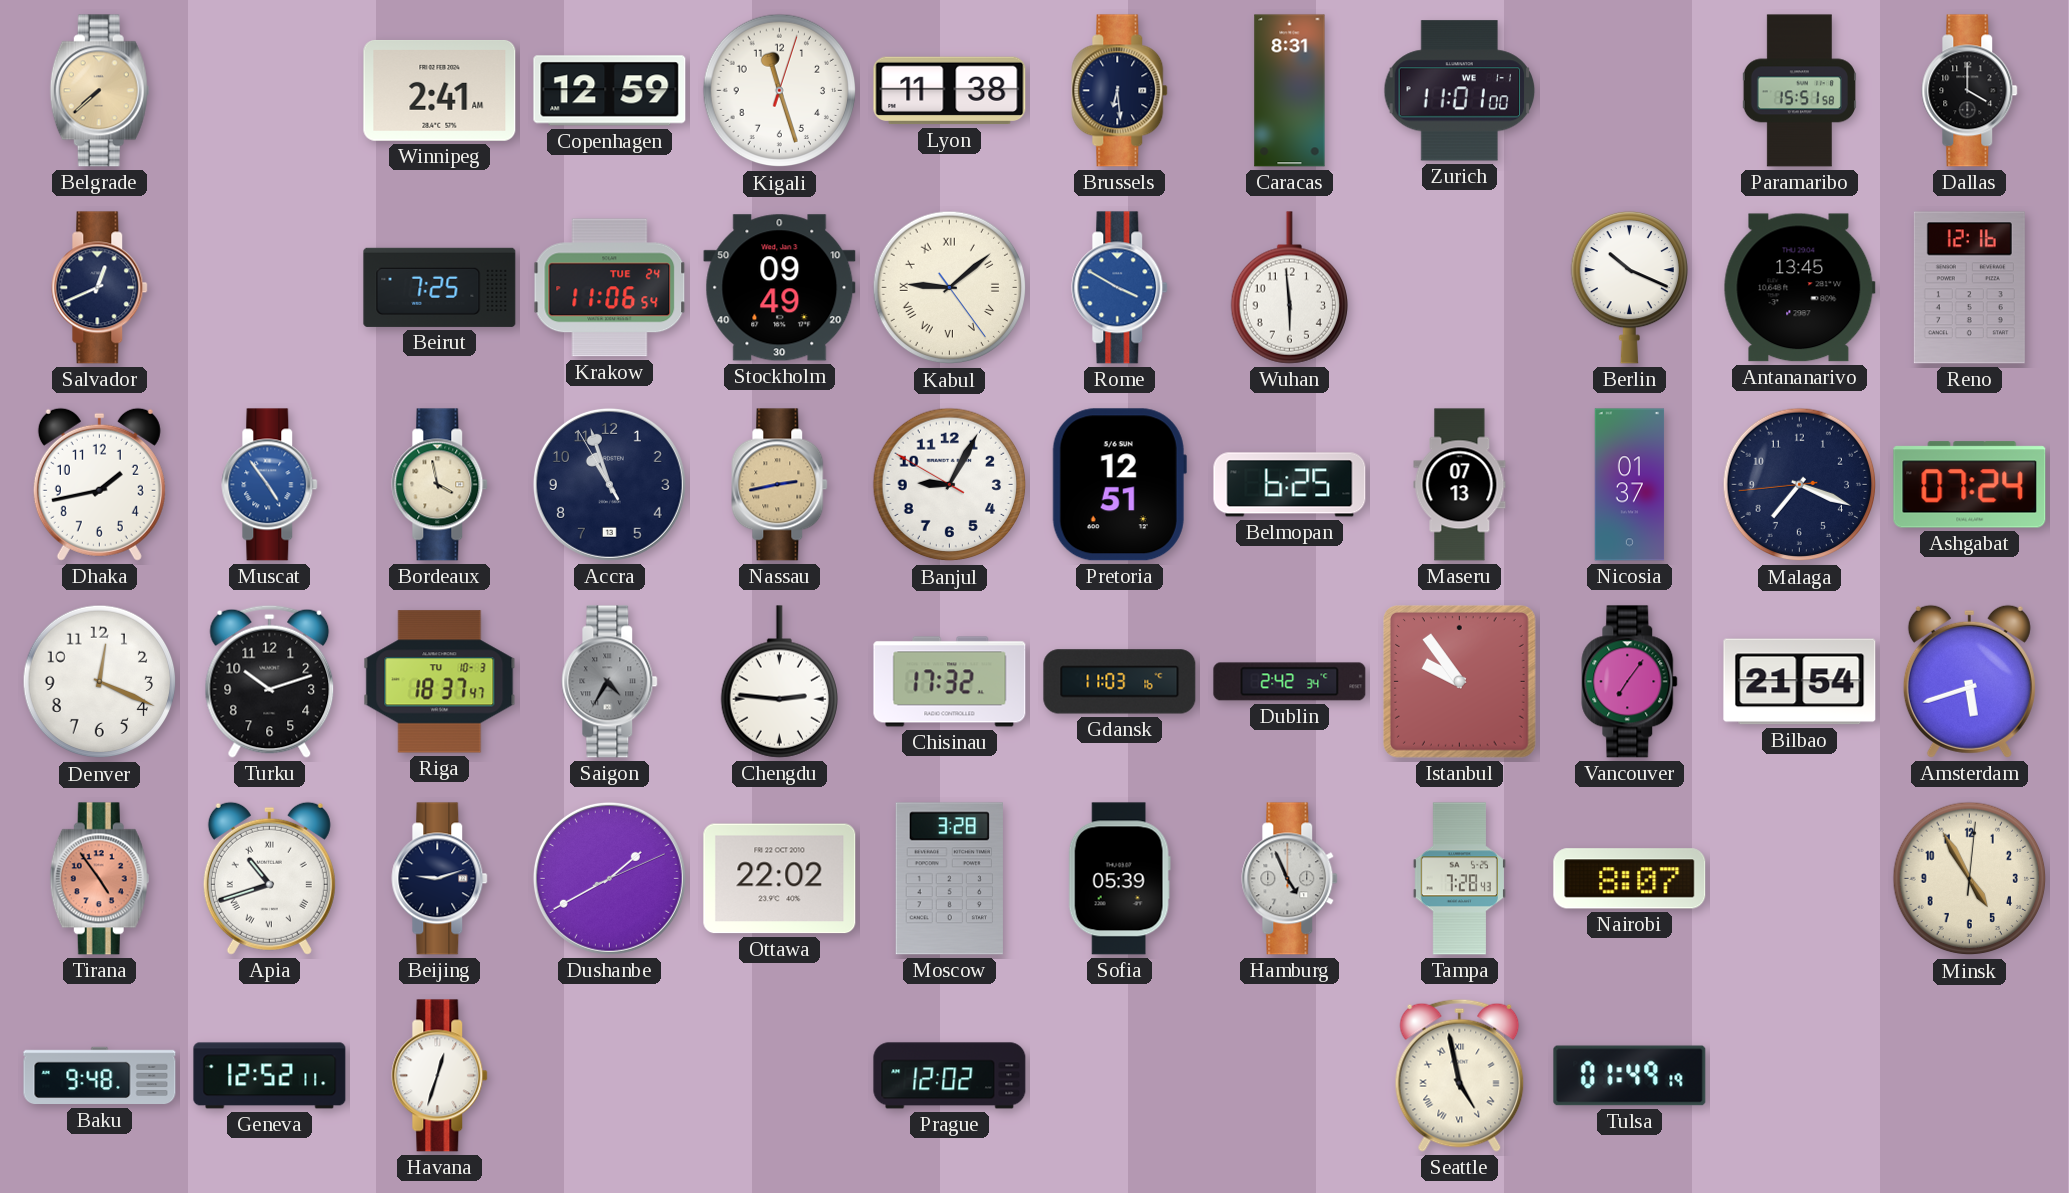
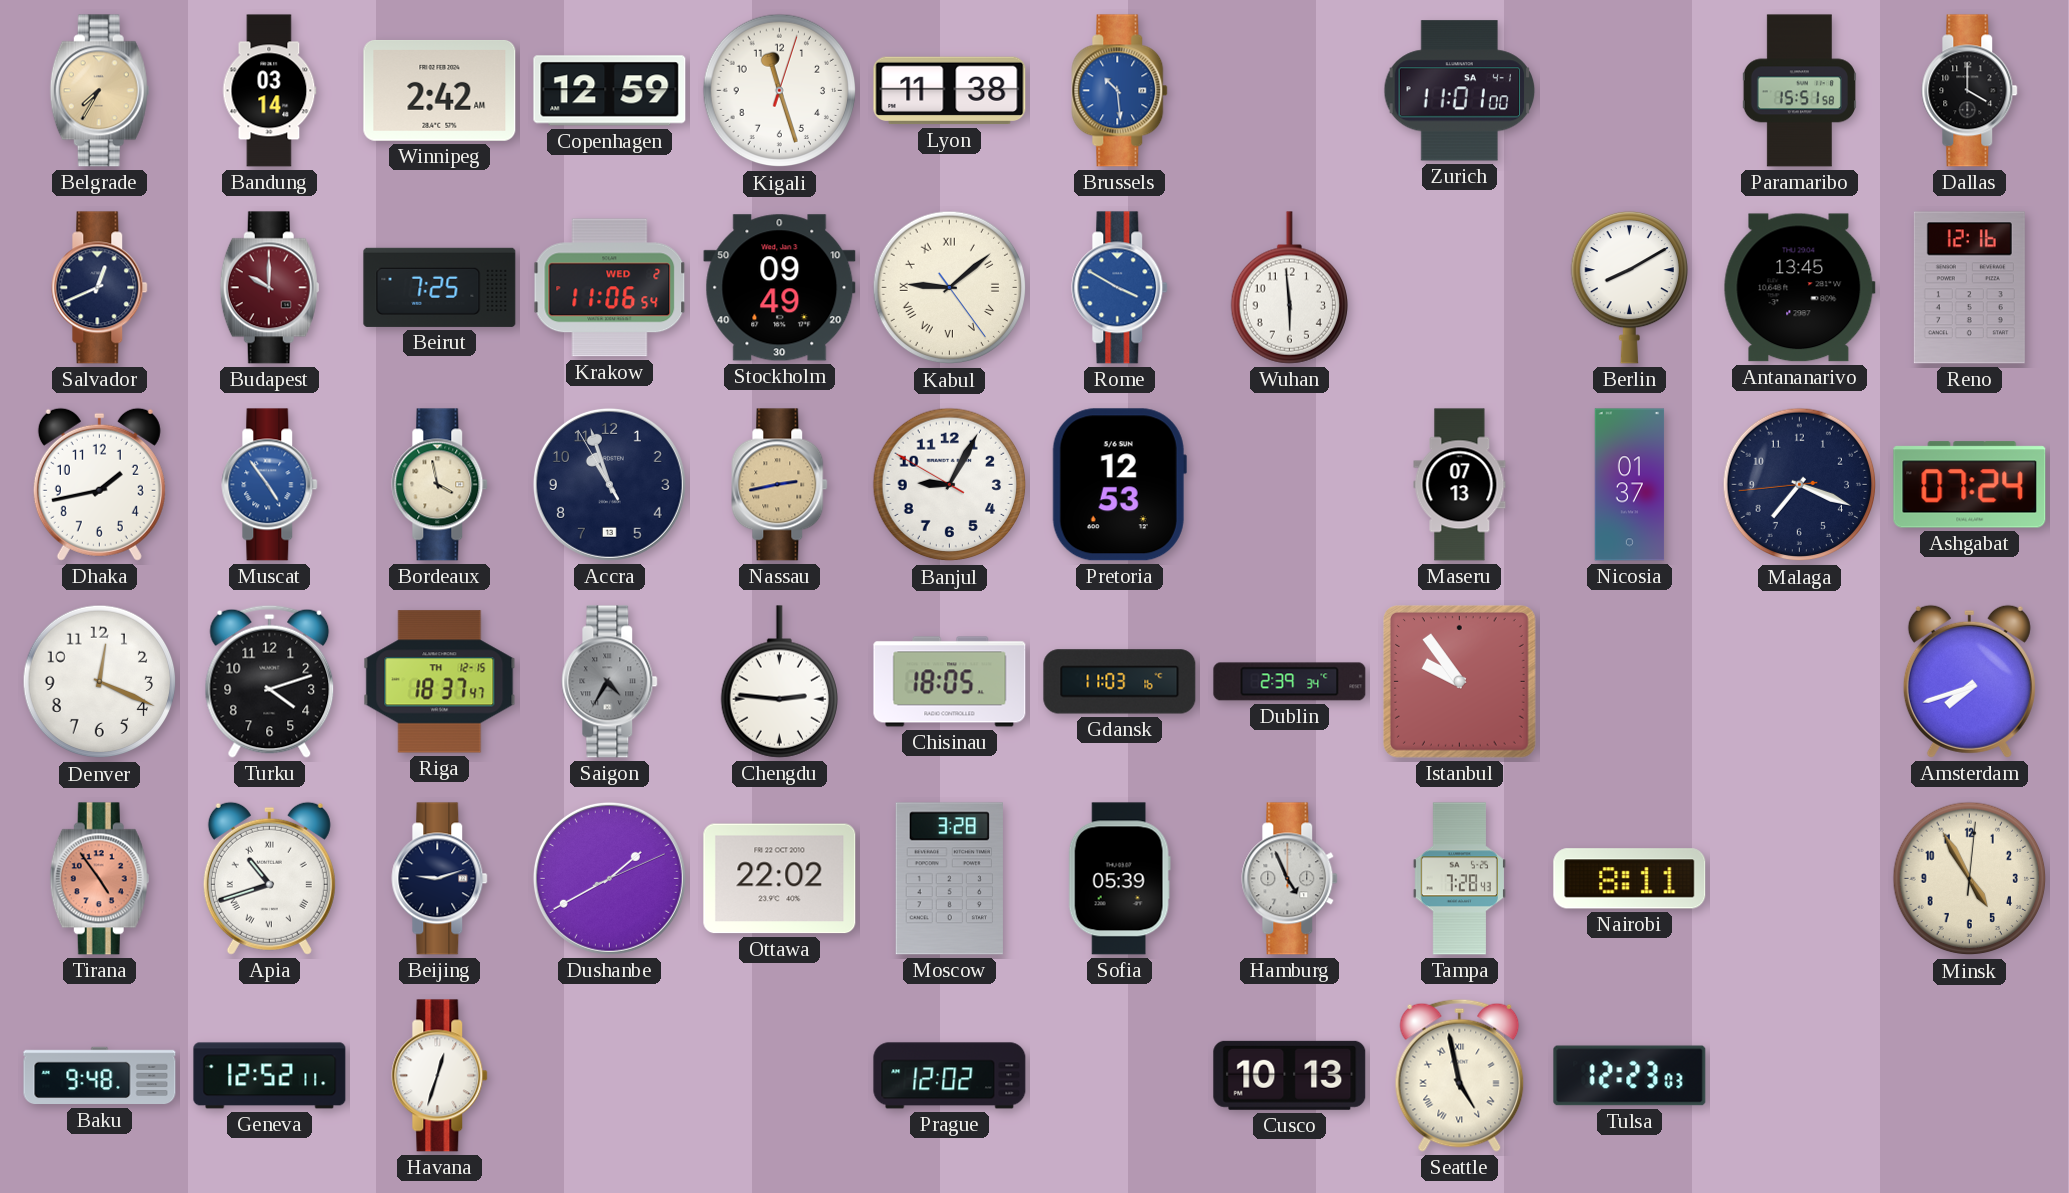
Belgrade: 7:38 -> 7:35 (99, 91)
Bandung: none -> 03:14 (270, 91)
Winnipeg: 2:41 -> 2:42 (440, 90)
Brussels: 6:29 -> 10:29 (1120, 91)
Brussels dial: navy -> blue (1120, 91)
Caracas: 8:31 -> none (1290, 91)
Zurich date: WE 1-1 -> SA 4-1 (1460, 91)
Budapest: none -> 10:00 (269, 288)
Krakow date: TUE 24 -> WED 2 (610, 288)
Berlin: 10:19 -> 8:10 (1629, 287)
Pretoria: 12:51 -> 12:53 (1119, 485)
Belmopan: 6:25 -> none (1290, 485)
Turku: 10:12 -> 4:12 (270, 681)
Riga date: TU 10-3 -> TH 12-15 (440, 682)
Chisinau: 17:32 -> 18:05 (950, 682)
Dublin: 2:42 -> 2:39 (1290, 682)
Vancouver: 7:06 -> none (1630, 682)
Bilbao: 21:54 -> none (1800, 682)
Amsterdam: 5:42 -> 7:42 (1969, 681)
Nairobi: 8:07 -> 8:11 (1630, 879)
Cusco: none -> 10:13 (1290, 1075)
Tulsa: 01:49 -> 12:23 (1630, 1076)
